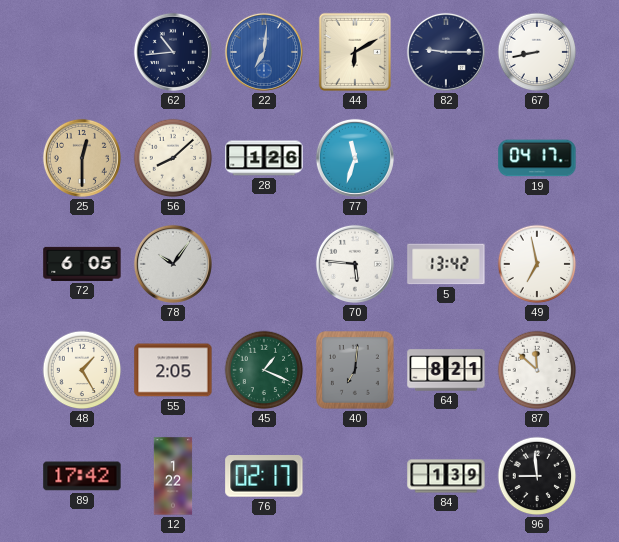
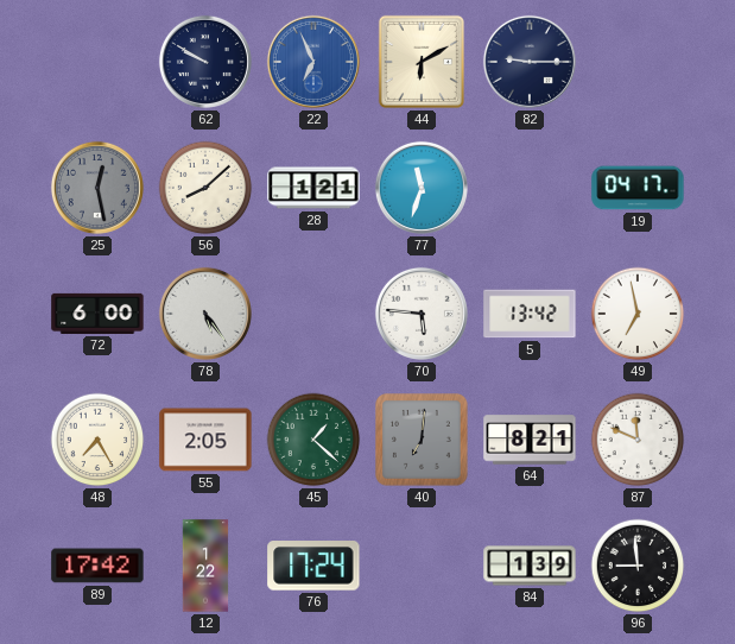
62: 10:44 -> 9:50 (205, 62)
22: 7:01 -> 6:56 (313, 62)
67: 8:43 -> none (537, 52)
25: 12:30 -> 12:28 (97, 188)
25 dial: champagne -> grey (97, 188)
28: 1:26 -> 1:21 (313, 188)
72: 6:05 -> 6:00 (97, 314)
78: 10:06 -> 5:24 (205, 314)
48: 1:25 -> 7:25 (97, 440)
45: 1:19 -> 1:22 (313, 440)
87: 11:52 -> 11:49 (638, 440)
76: 02:17 -> 17:24 (313, 567)
